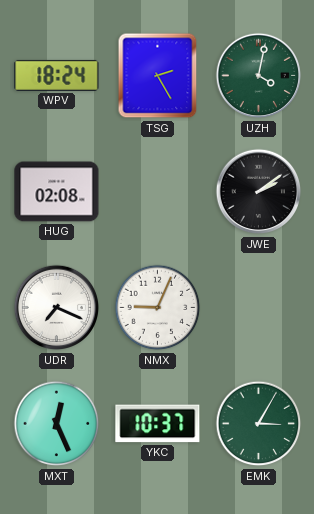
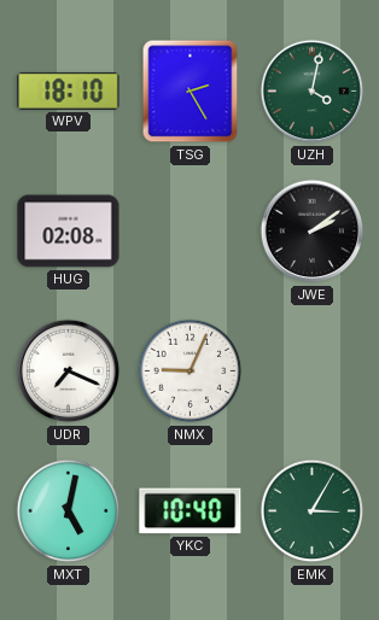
WPV: 18:24 -> 18:10 (69, 90)
MXT: 12:26 -> 5:02 (69, 511)
YKC: 10:37 -> 10:40 (191, 511)
